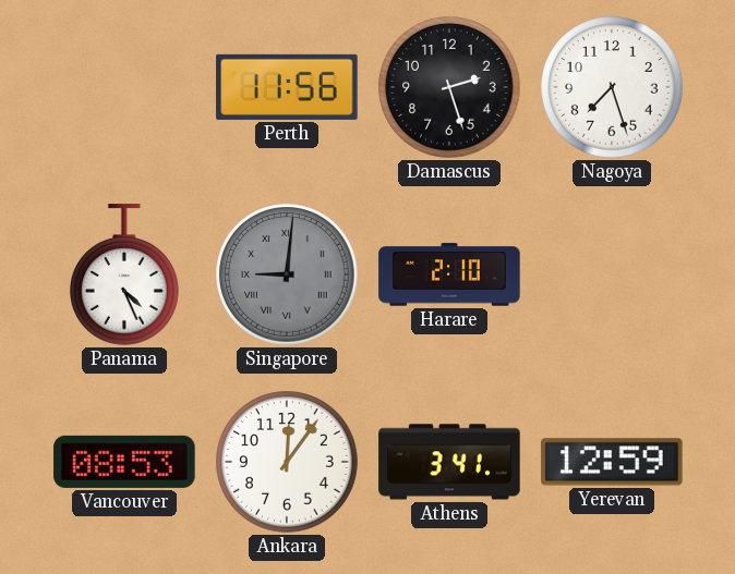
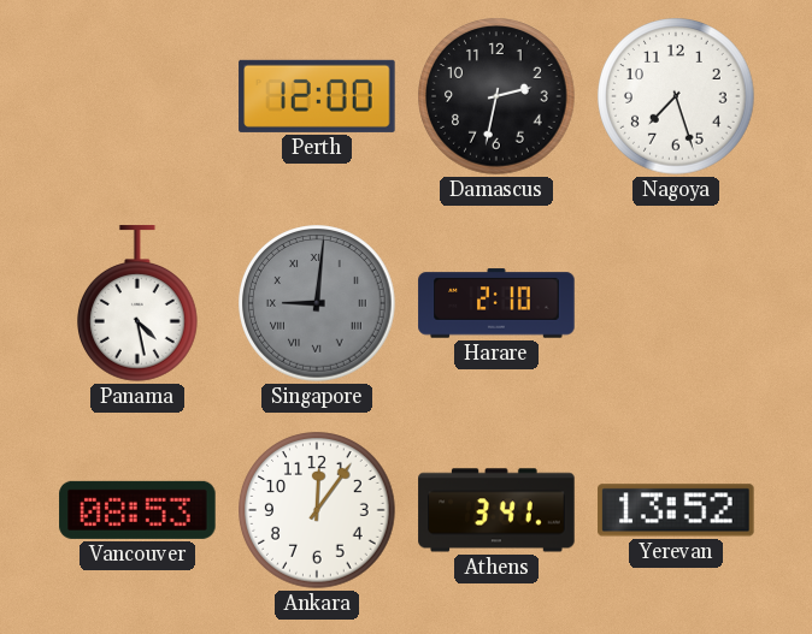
Perth: 11:56 -> 12:00 (317, 96)
Damascus: 2:27 -> 2:32 (496, 96)
Panama: 4:26 -> 4:28 (139, 303)
Yerevan: 12:59 -> 13:52 (676, 510)
